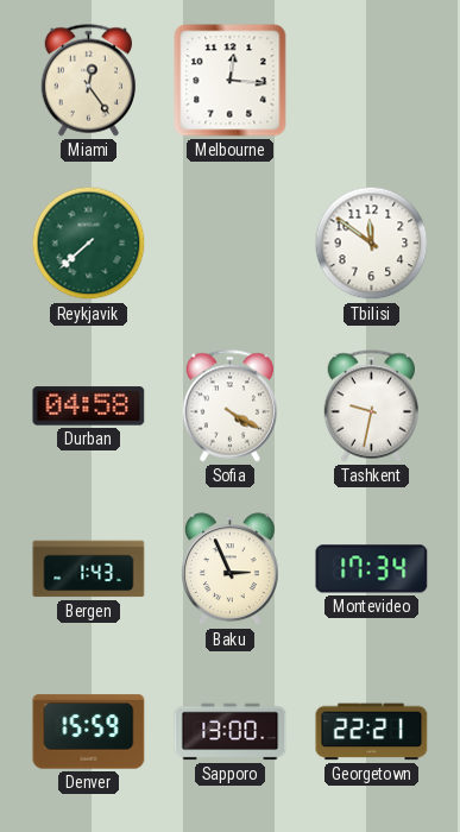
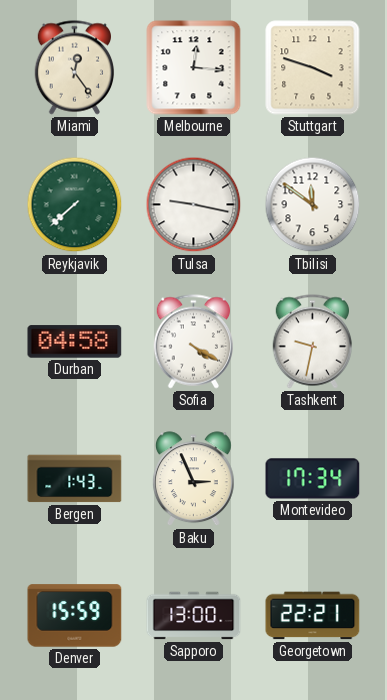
Stuttgart: none -> 3:48 (313, 68)
Tulsa: none -> 9:17 (194, 205)
